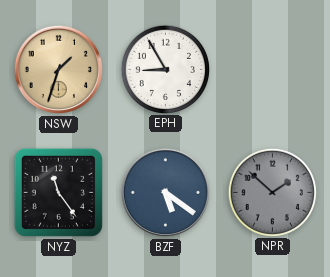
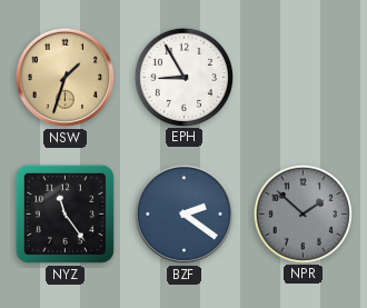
BZF: 5:21 -> 2:21 (183, 213)
